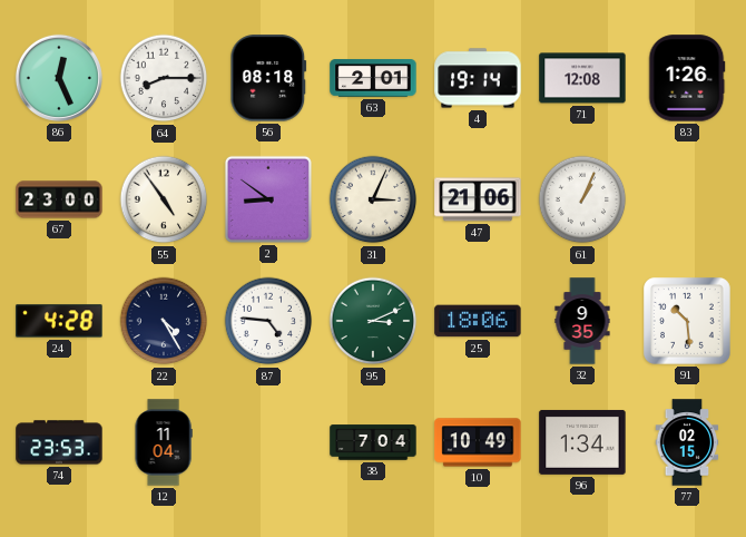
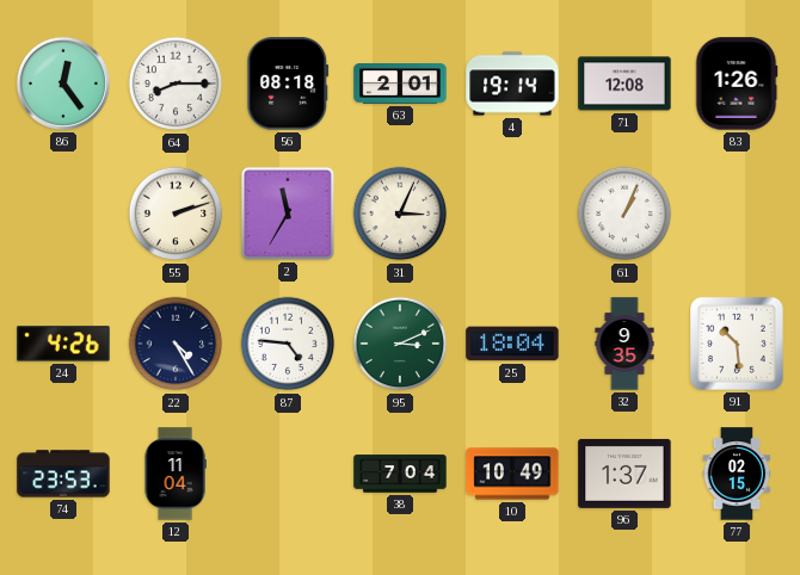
86: 12:26 -> 12:24 (63, 84)
67: 23:00 -> none (59, 199)
55: 4:54 -> 2:12 (176, 214)
2: 8:51 -> 11:35 (288, 214)
47: 21:06 -> none (478, 199)
24: 4:28 -> 4:26 (63, 344)
25: 18:06 -> 18:04 (512, 344)
96: 1:34 -> 1:37 (624, 474)
